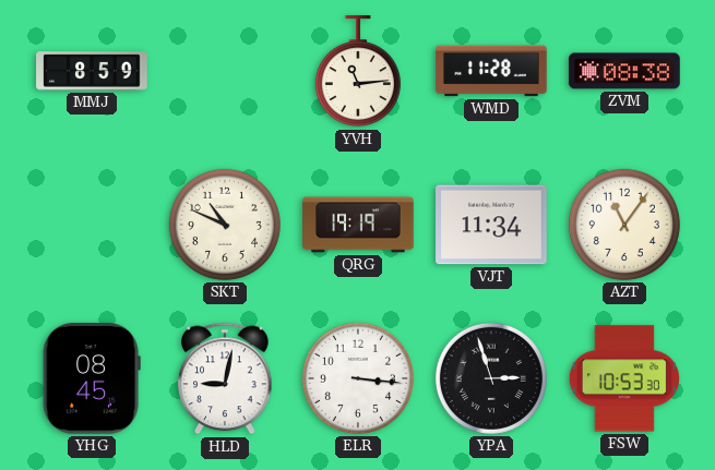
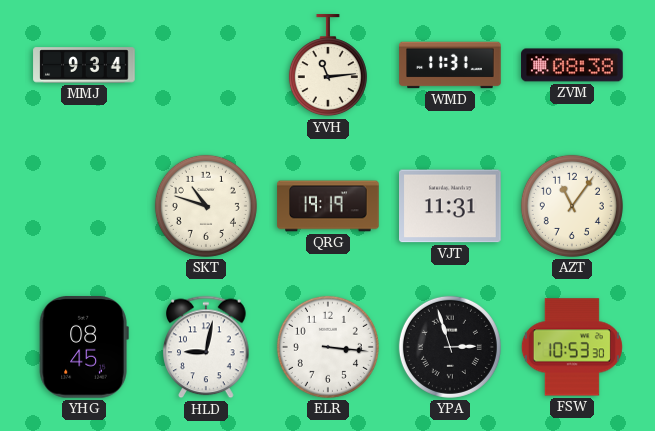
MMJ: 8:59 -> 9:34 (84, 65)
WMD: 11:28 -> 11:31 (450, 65)
SKT: 10:49 -> 10:48 (206, 206)
VJT: 11:34 -> 11:31 (450, 206)
